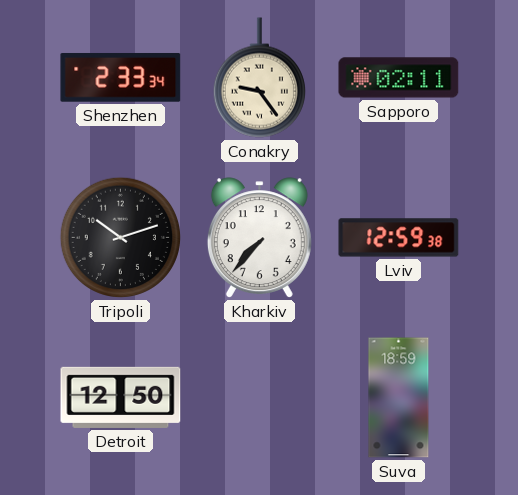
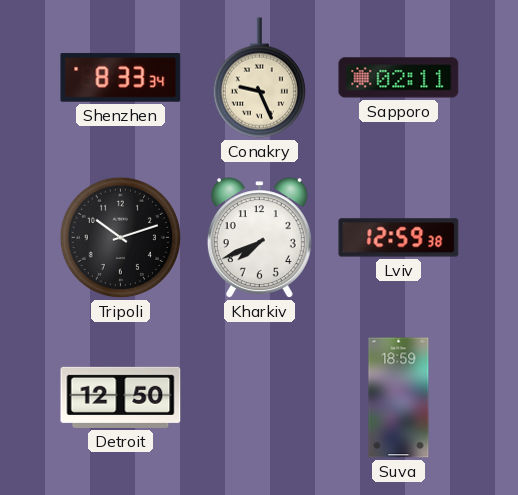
Shenzhen: 2:33 -> 8:33 (121, 78)
Conakry: 9:24 -> 9:26 (259, 78)
Kharkiv: 7:37 -> 7:41 (259, 238)
